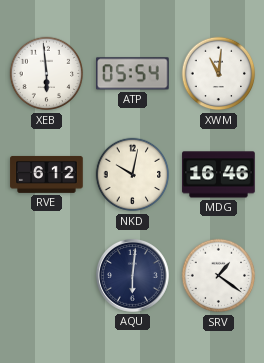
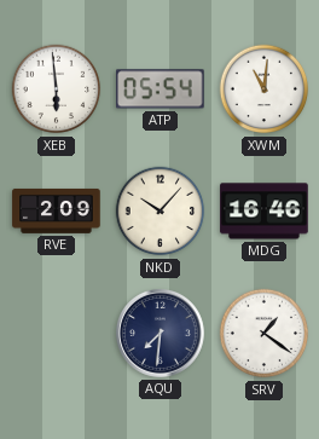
RVE: 6:12 -> 2:09 (57, 210)
NKD: 10:02 -> 10:07 (161, 212)
AQU: 6:01 -> 7:31 (161, 334)
